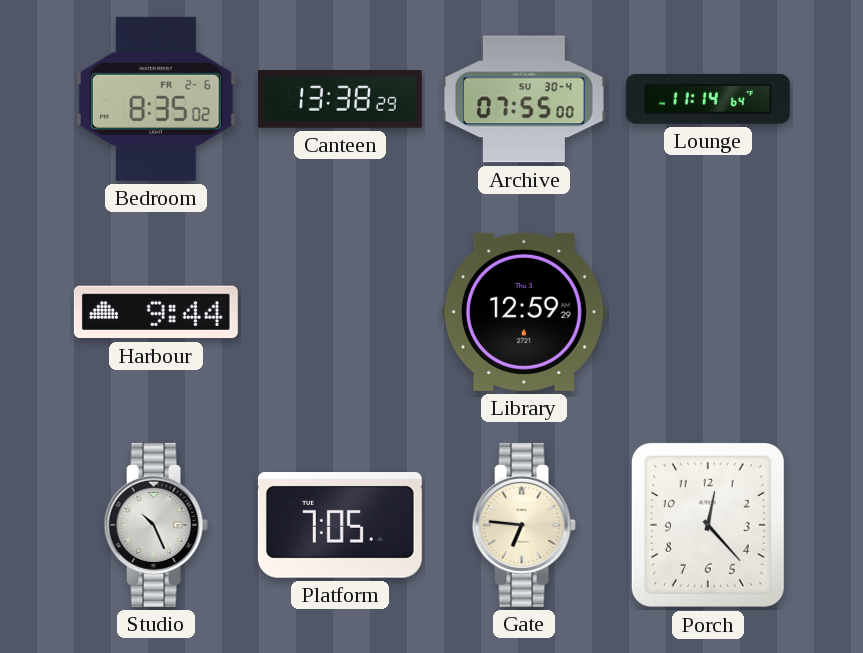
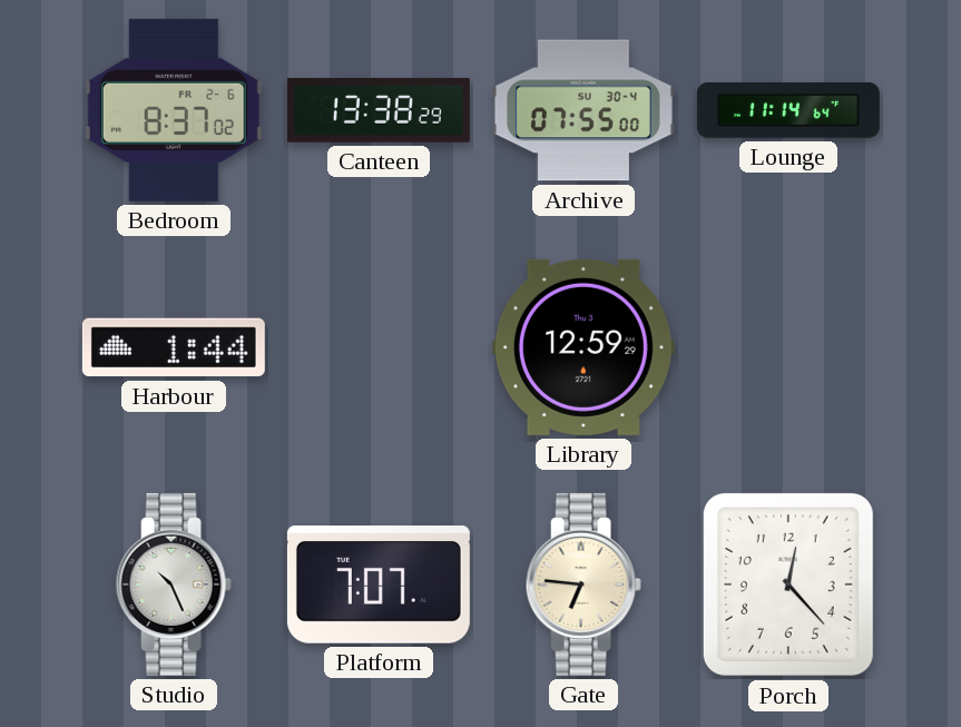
Bedroom: 8:35 -> 8:37 (174, 110)
Harbour: 9:44 -> 1:44 (174, 347)
Platform: 7:05 -> 7:07 (379, 584)
